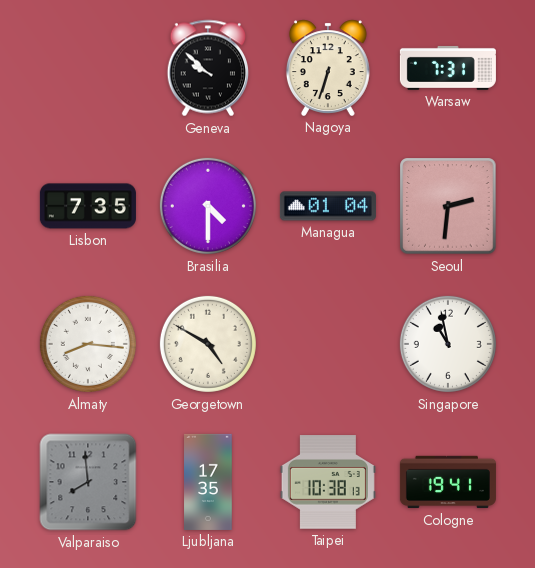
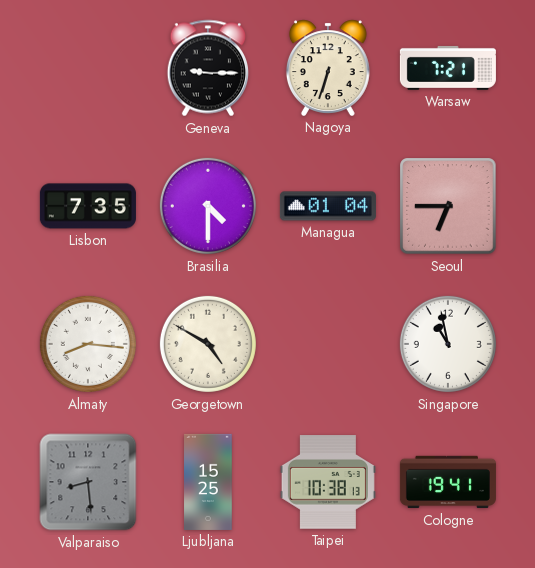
Geneva: 9:52 -> 9:15 (207, 68)
Warsaw: 7:31 -> 7:21 (448, 68)
Seoul: 2:31 -> 6:45 (448, 206)
Valparaiso: 7:59 -> 8:29 (88, 482)
Ljubljana: 17:35 -> 15:25 (208, 482)
